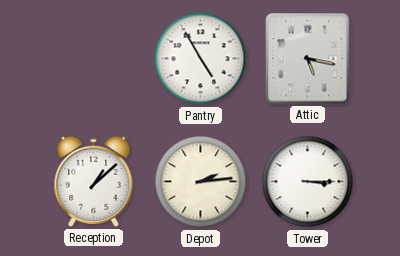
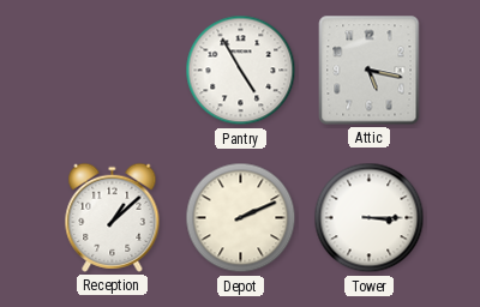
Depot: 2:14 -> 2:11 (241, 218)
